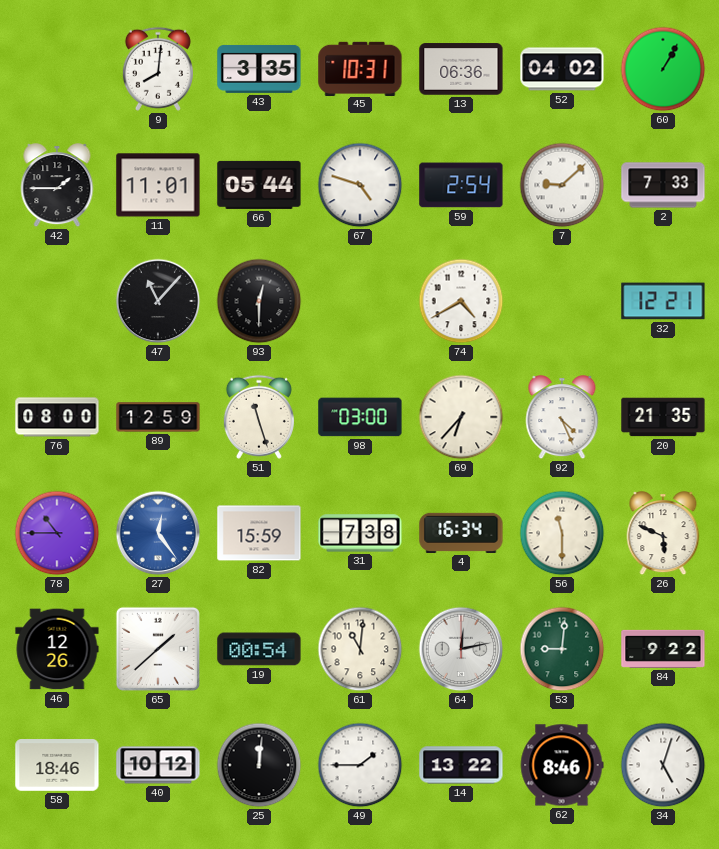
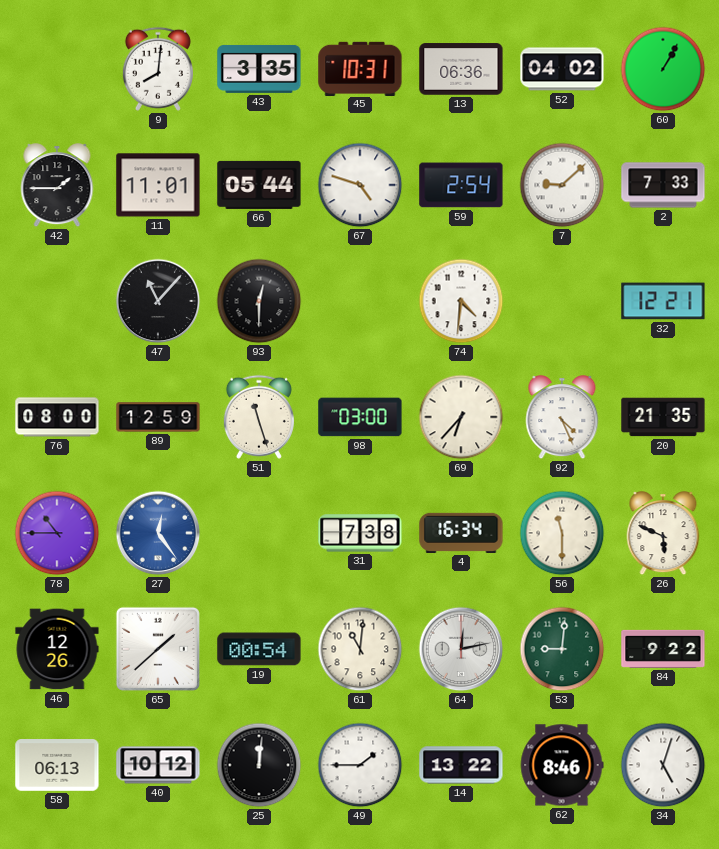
74: 4:40 -> 4:31 (461, 301)
82: 15:59 -> none (259, 533)
58: 18:46 -> 06:13 (57, 765)
